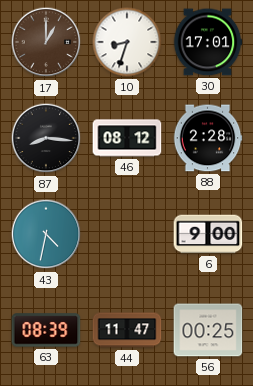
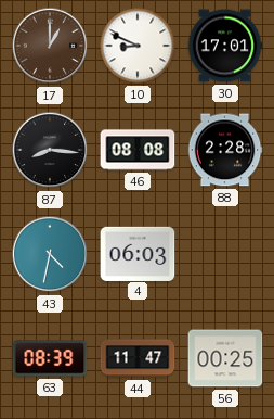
10: 8:33 -> 8:49 (138, 46)
46: 08:12 -> 08:08 (138, 150)
4: none -> 06:03 (138, 253)
6: 9:00 -> none (208, 234)
